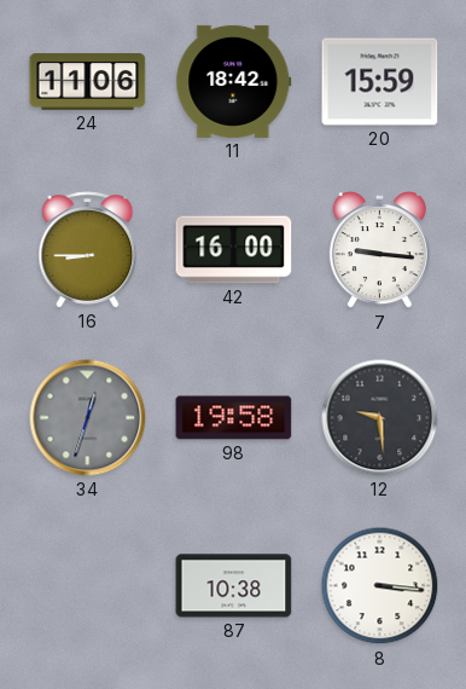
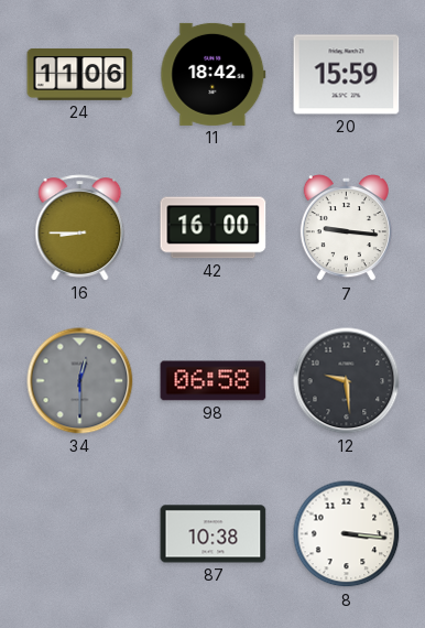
34: 12:33 -> 12:30 (80, 381)
98: 19:58 -> 06:58 (214, 381)
